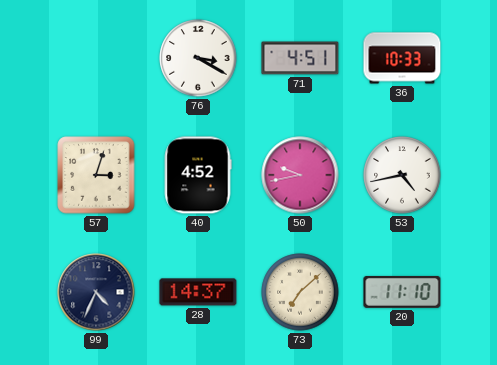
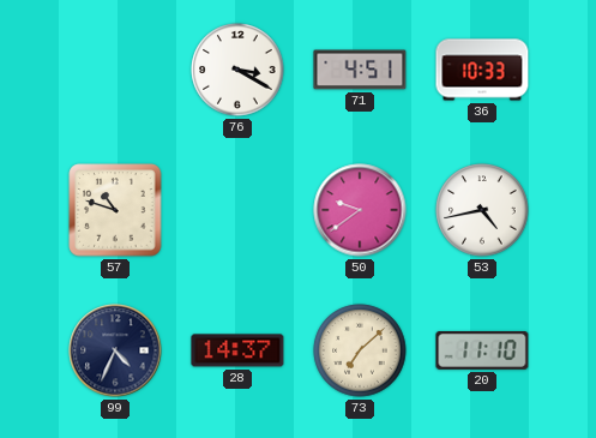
57: 3:03 -> 10:48 (115, 210)
40: 4:52 -> none (198, 175)
50: 9:43 -> 9:39 (360, 210)
